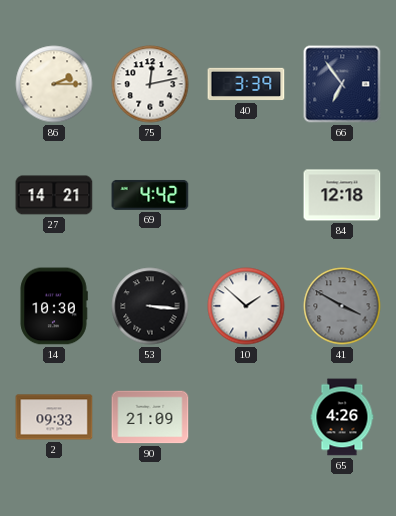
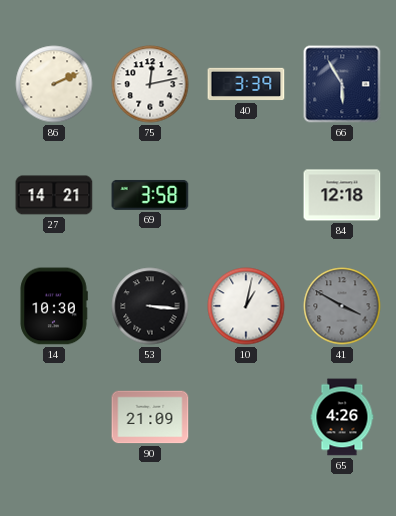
86: 2:15 -> 2:11 (54, 84)
66: 6:54 -> 5:55 (342, 84)
69: 4:42 -> 3:58 (150, 195)
10: 1:52 -> 1:02 (246, 306)
2: 09:33 -> none (54, 417)
